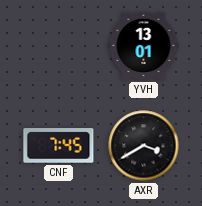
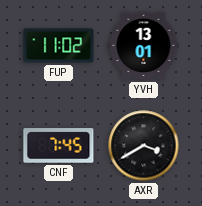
FUP: none -> 11:02 (59, 46)
